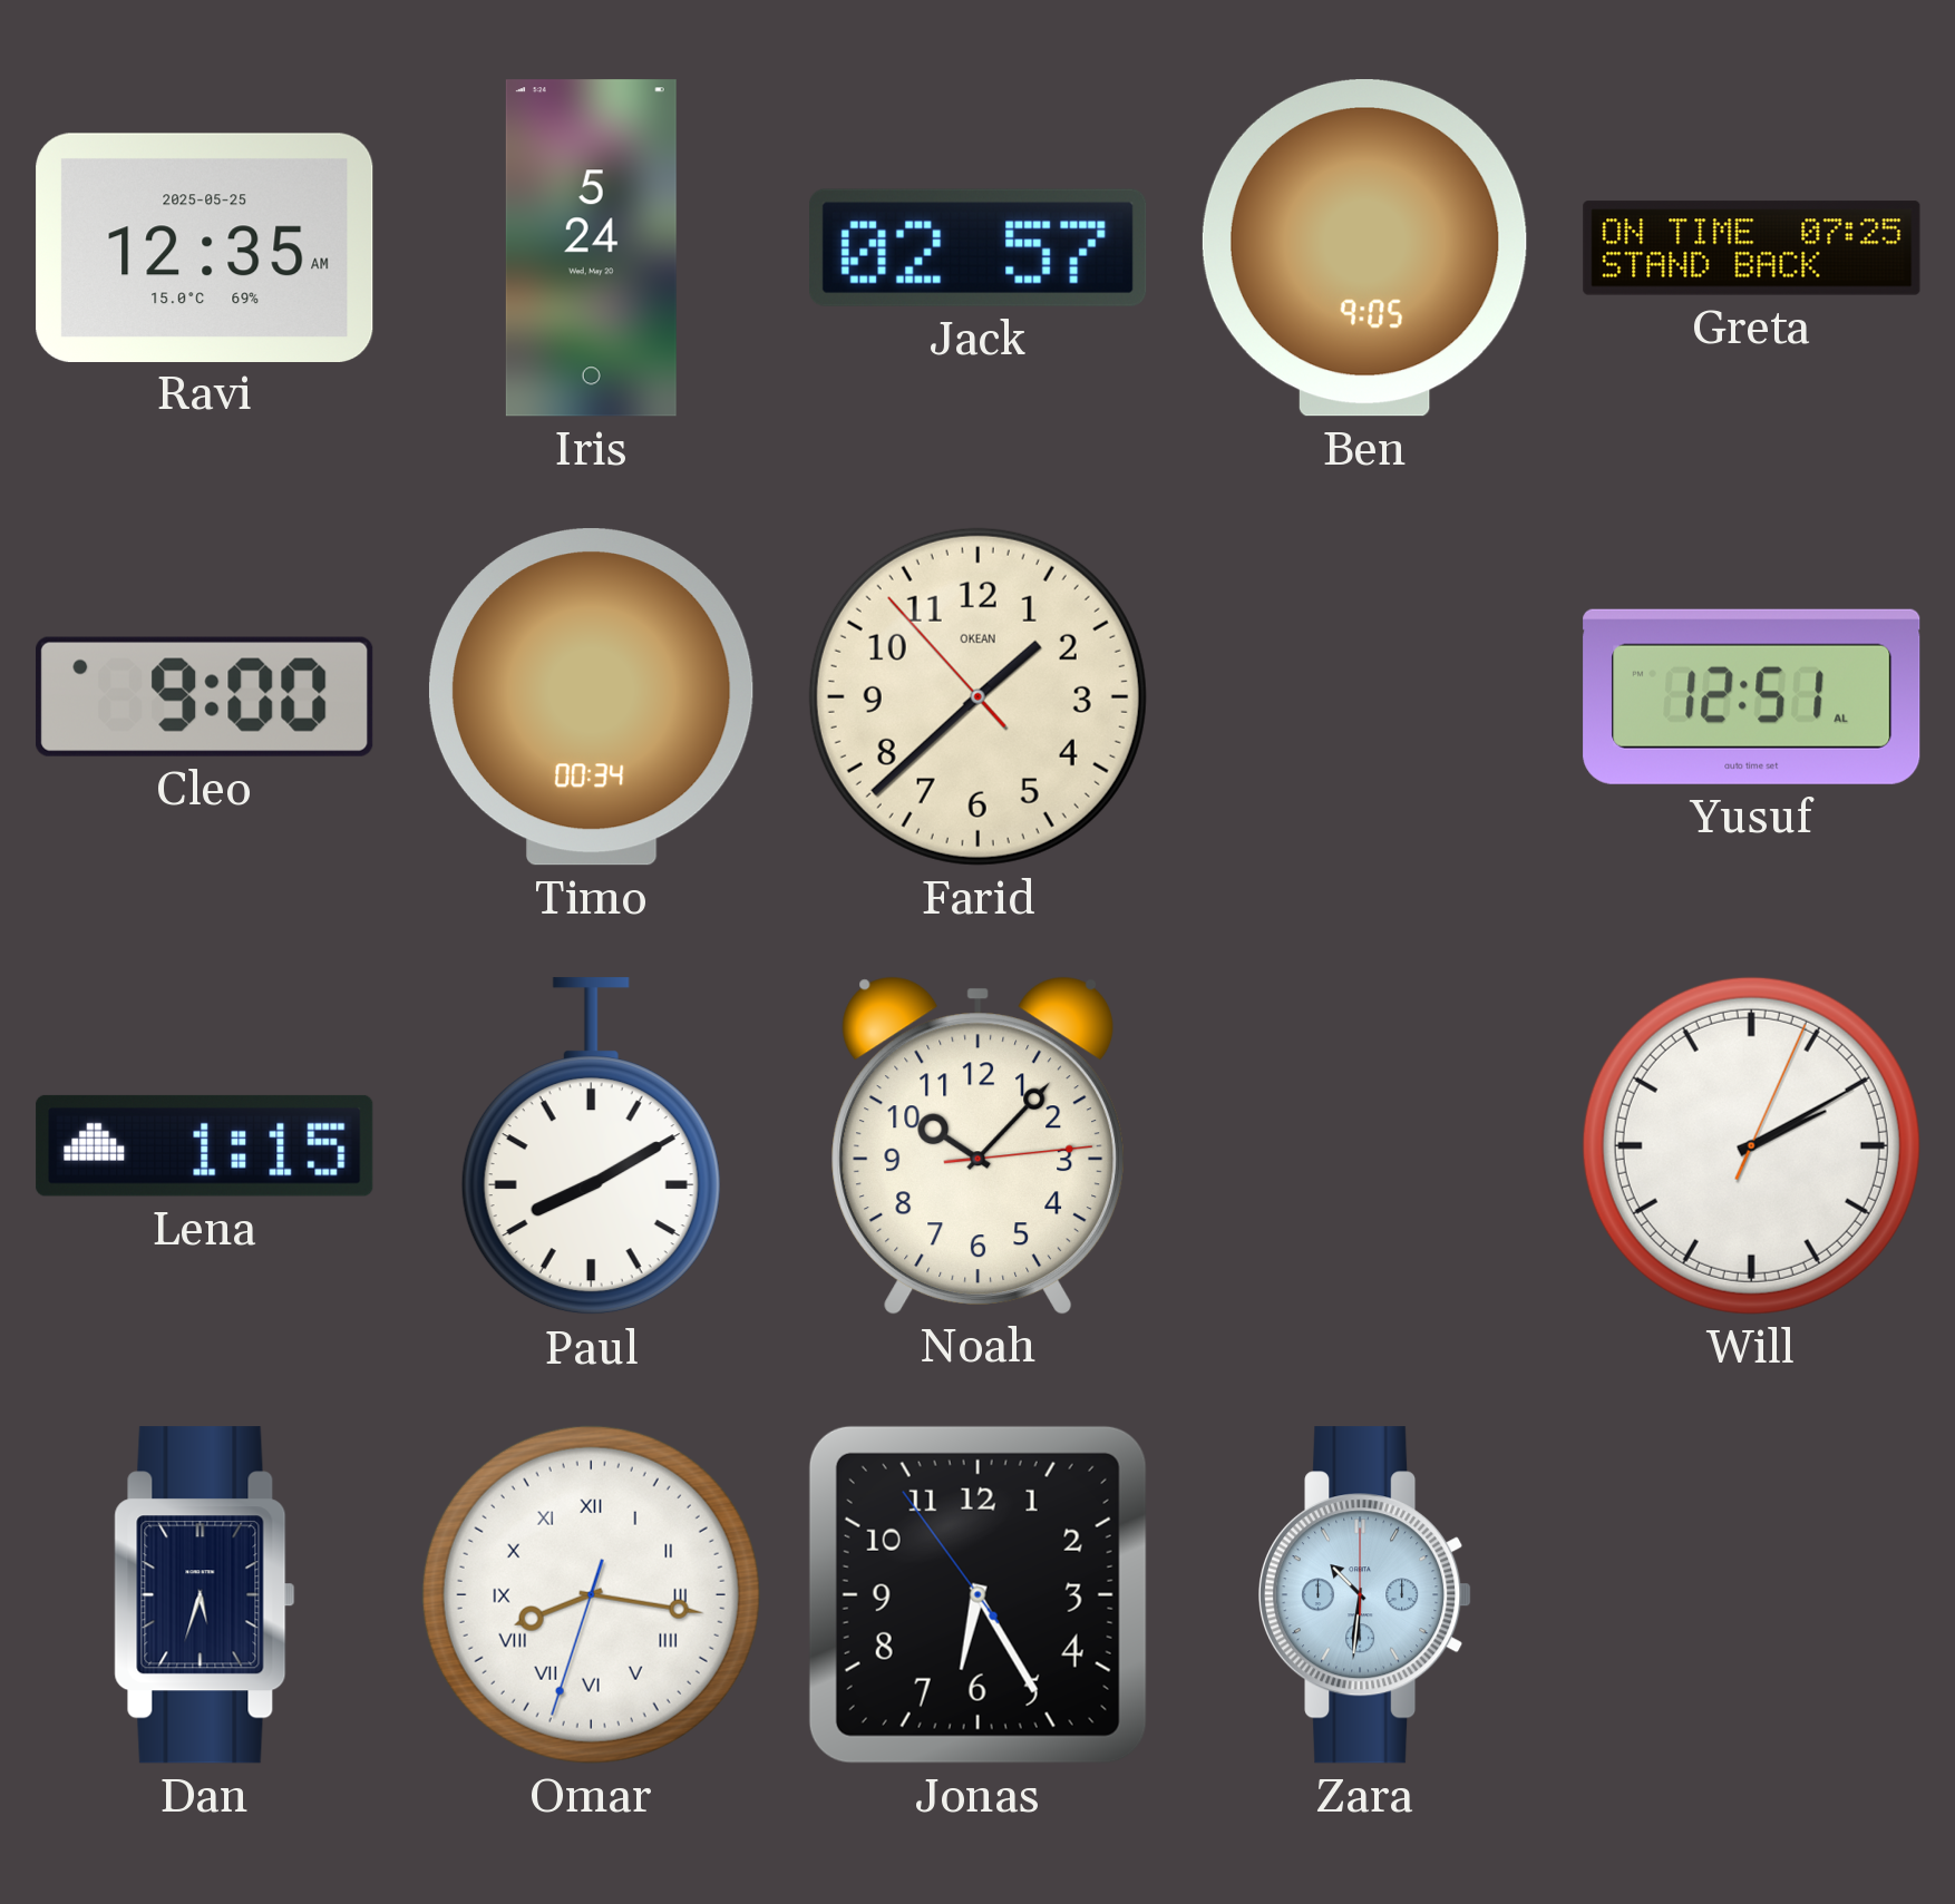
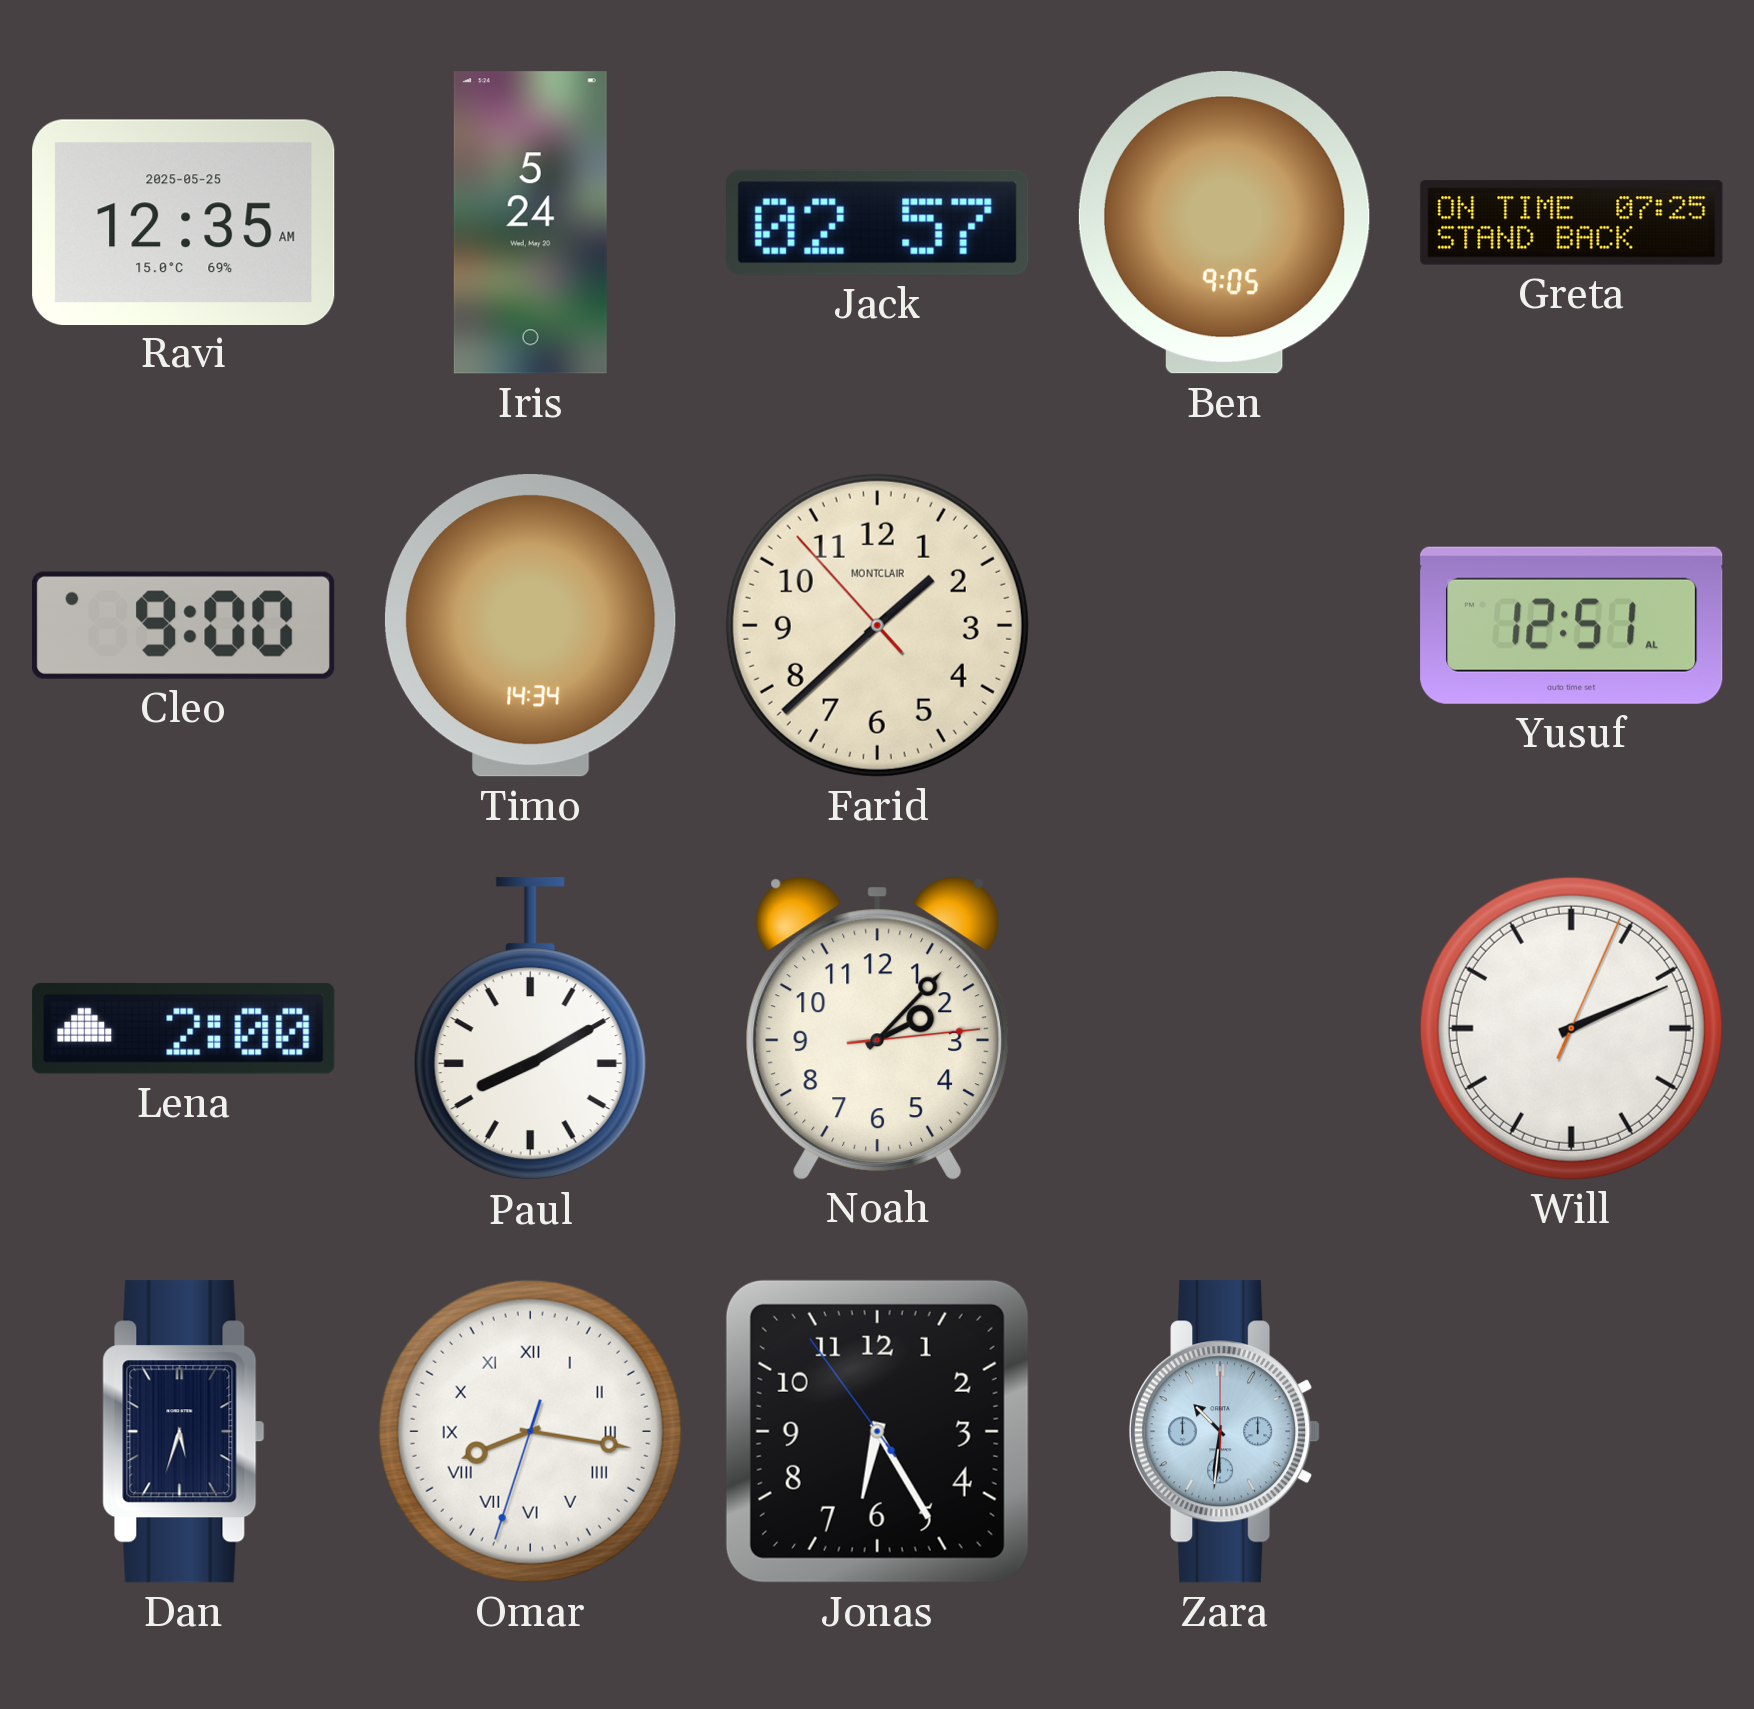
Timo: 00:34 -> 14:34 (530, 626)
Farid brand: OKEAN -> MONTCLAIR (877, 625)
Lena: 1:15 -> 2:00 (184, 1028)
Noah: 10:07 -> 2:07 (878, 1028)
Will: 2:10 -> 2:11 (1571, 1028)
